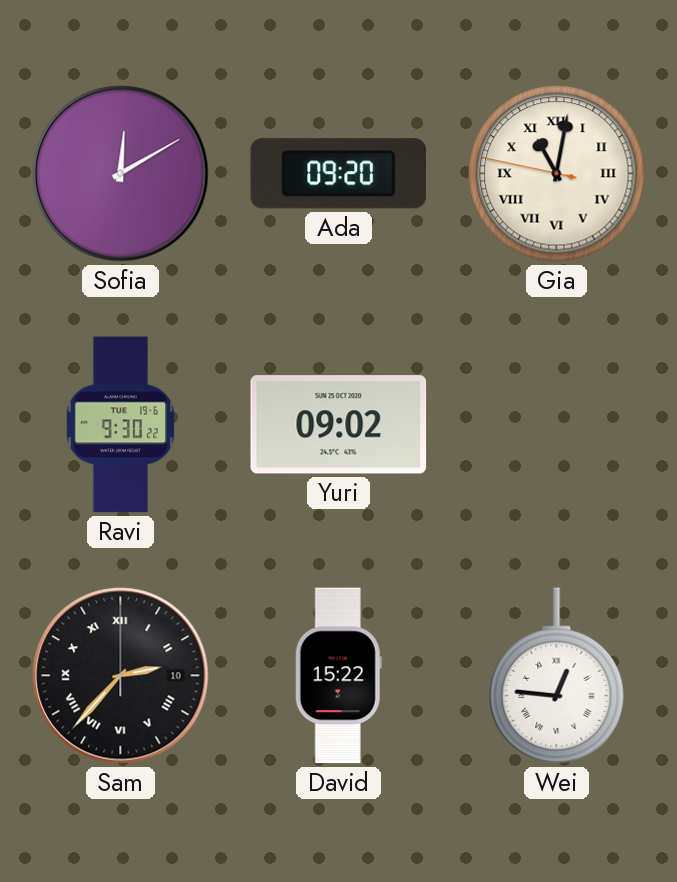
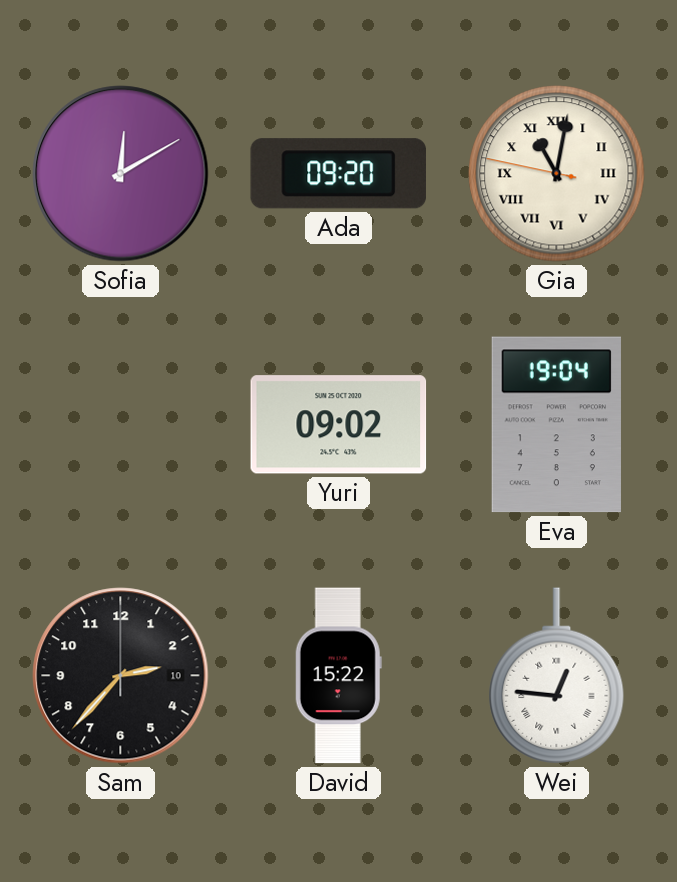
Ravi: 9:30 -> none (121, 425)
Eva: none -> 19:04 (556, 425)
Sam numerals: Roman -> Arabic (121, 676)
